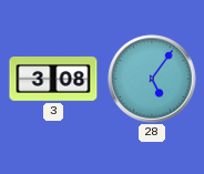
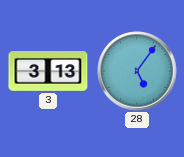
3: 3:08 -> 3:13 (48, 72)
